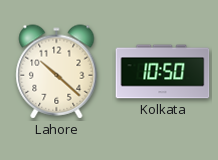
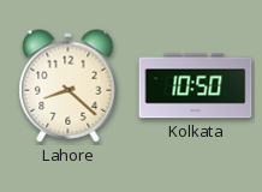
Lahore: 10:22 -> 8:22 (69, 86)
